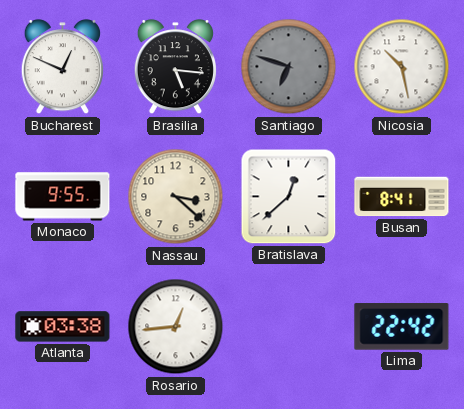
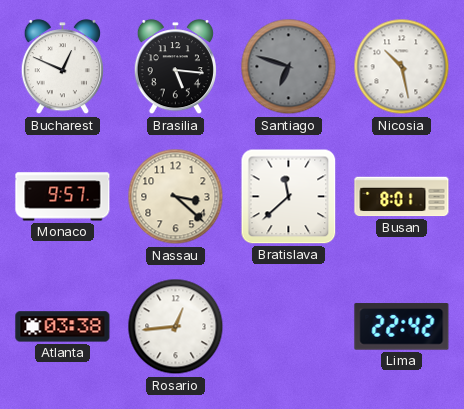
Monaco: 9:55 -> 9:57 (63, 197)
Bratislava: 12:38 -> 11:38 (289, 197)
Busan: 8:41 -> 8:01 (402, 197)
